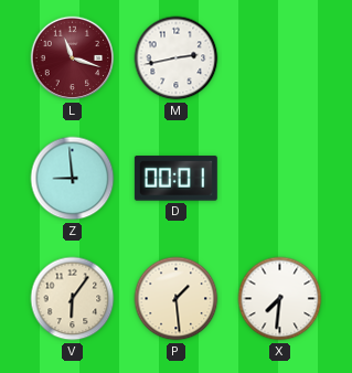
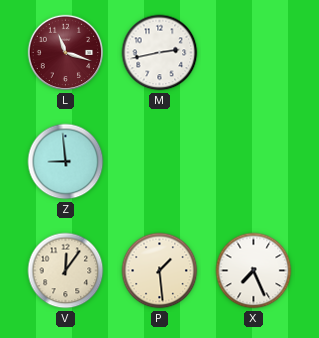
D: 00:01 -> none (175, 179)
V: 6:06 -> 12:06 (66, 271)
X: 7:31 -> 7:26 (254, 271)
